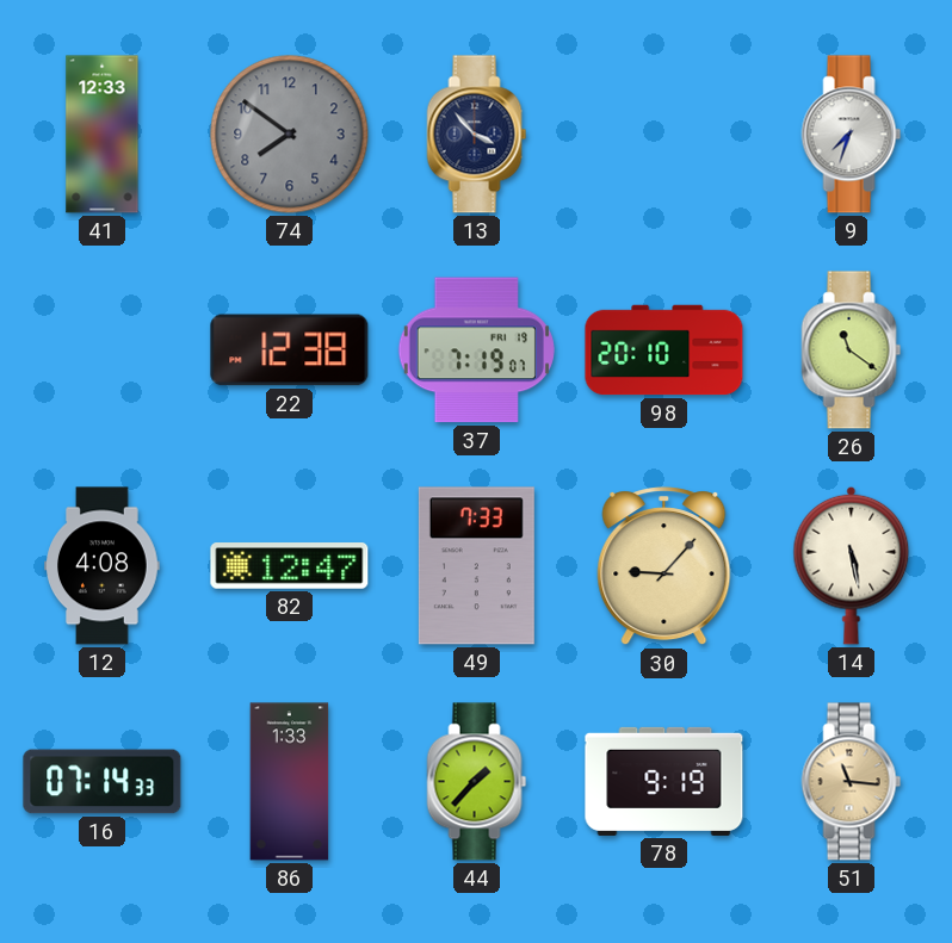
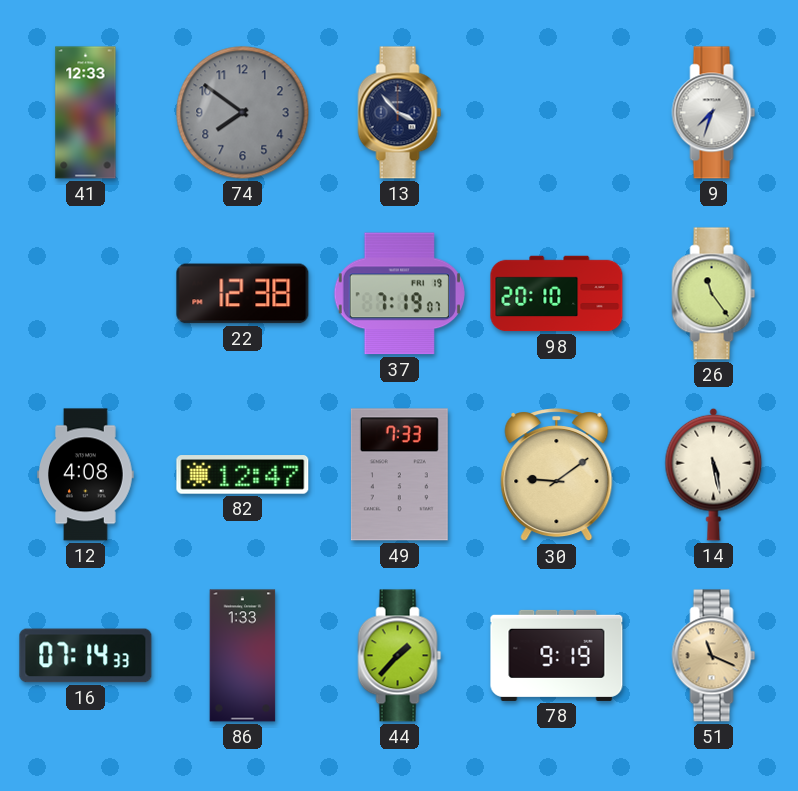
26: 11:21 -> 11:24 (714, 294)
30: 9:07 -> 9:09 (557, 475)
51: 11:16 -> 11:19 (714, 656)
